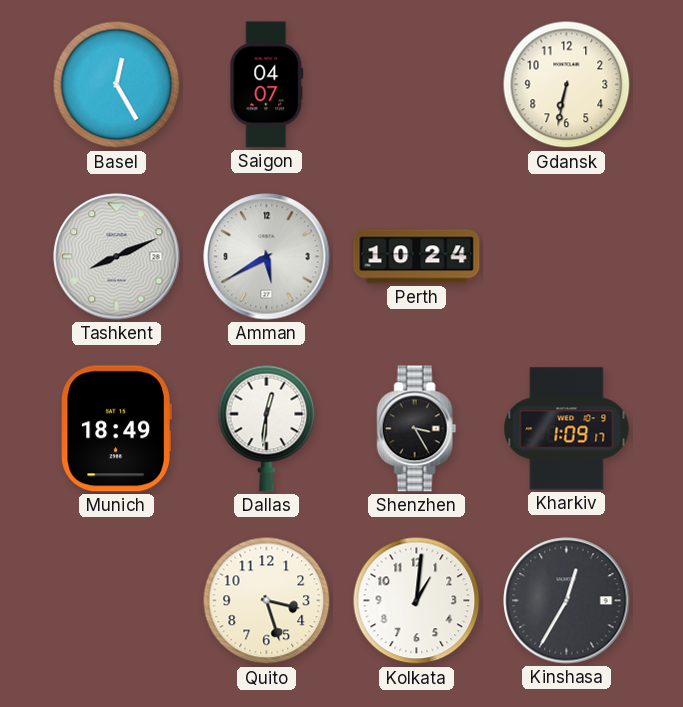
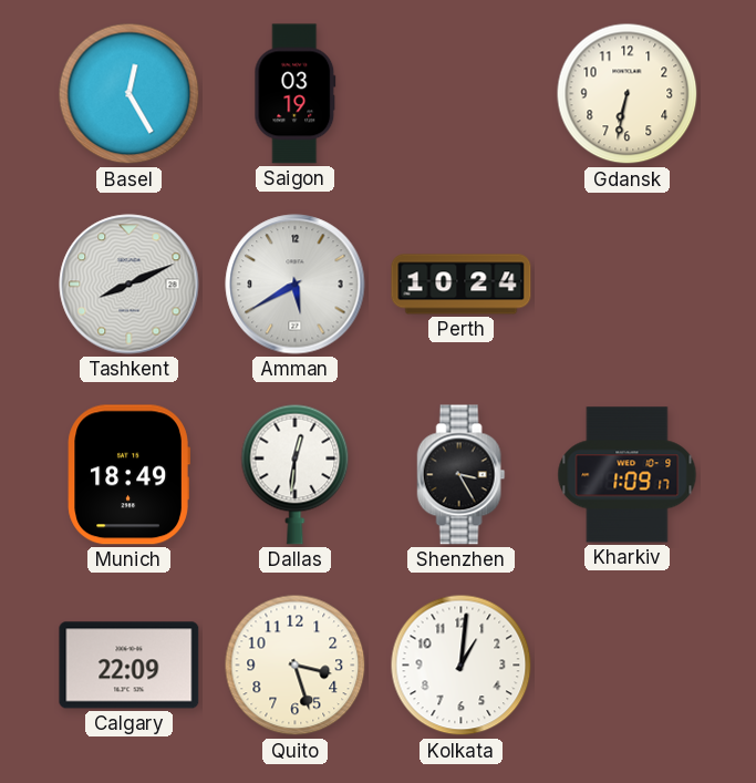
Saigon: 04:07 -> 03:19 (296, 94)
Calgary: none -> 22:09 (130, 666)
Kinshasa: 12:35 -> none (567, 601)
